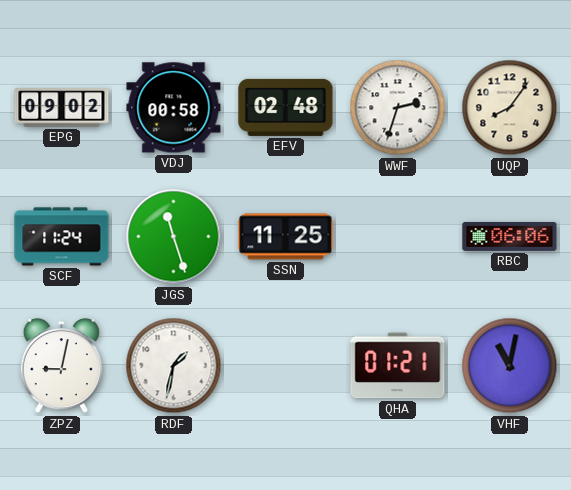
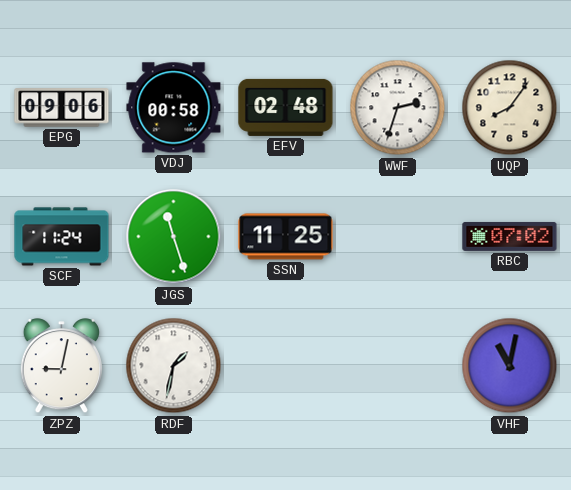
EPG: 09:02 -> 09:06 (62, 108)
RBC: 06:06 -> 07:02 (510, 236)
QHA: 01:21 -> none (398, 366)
